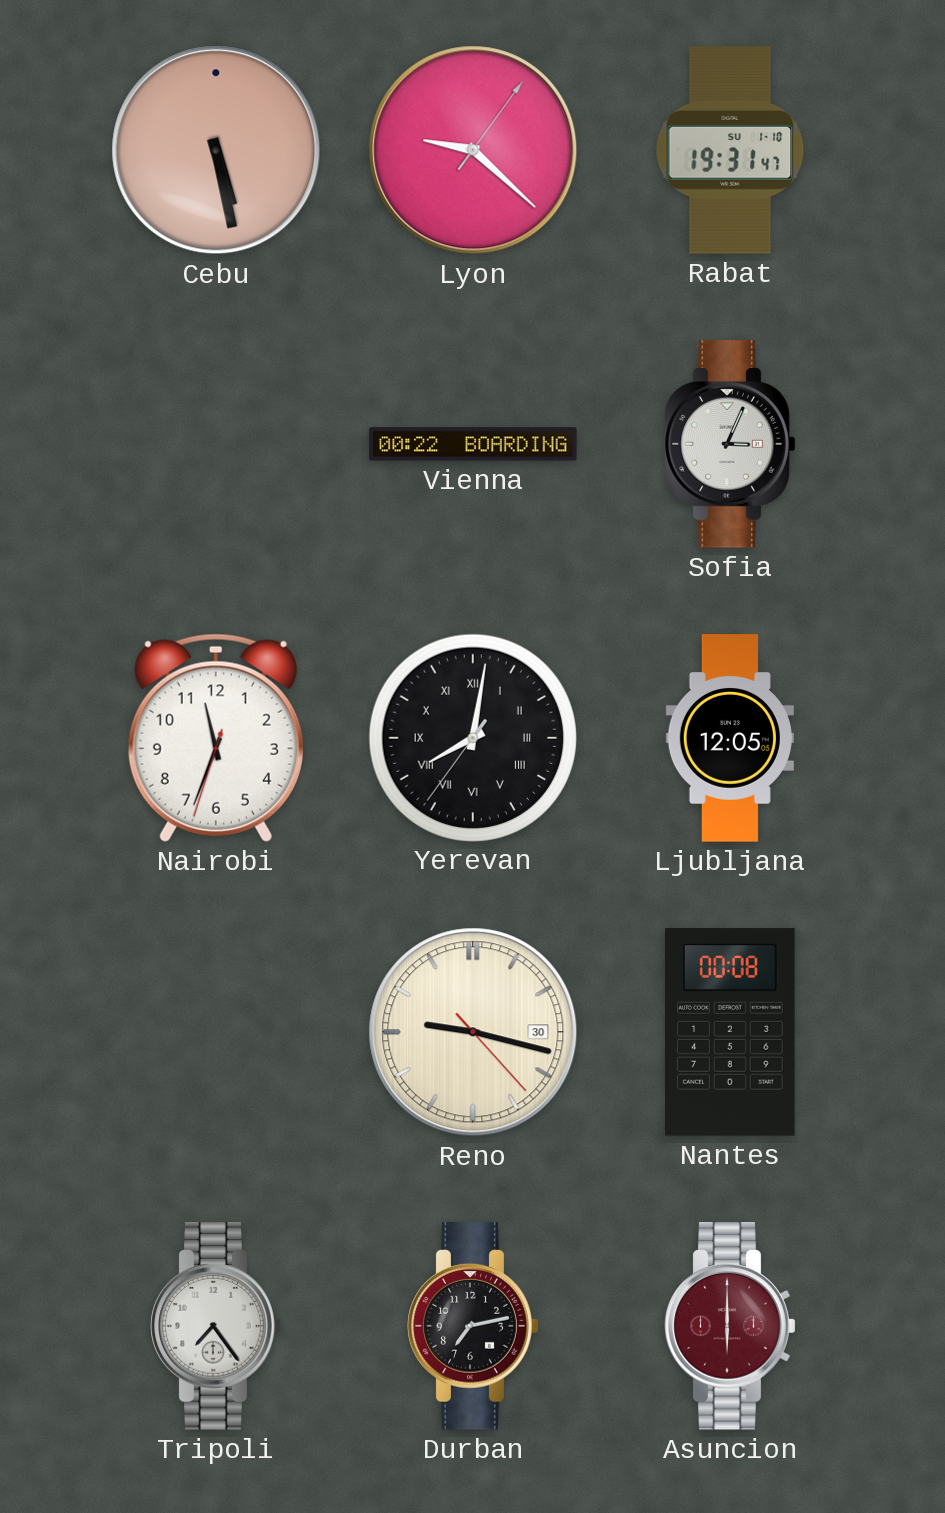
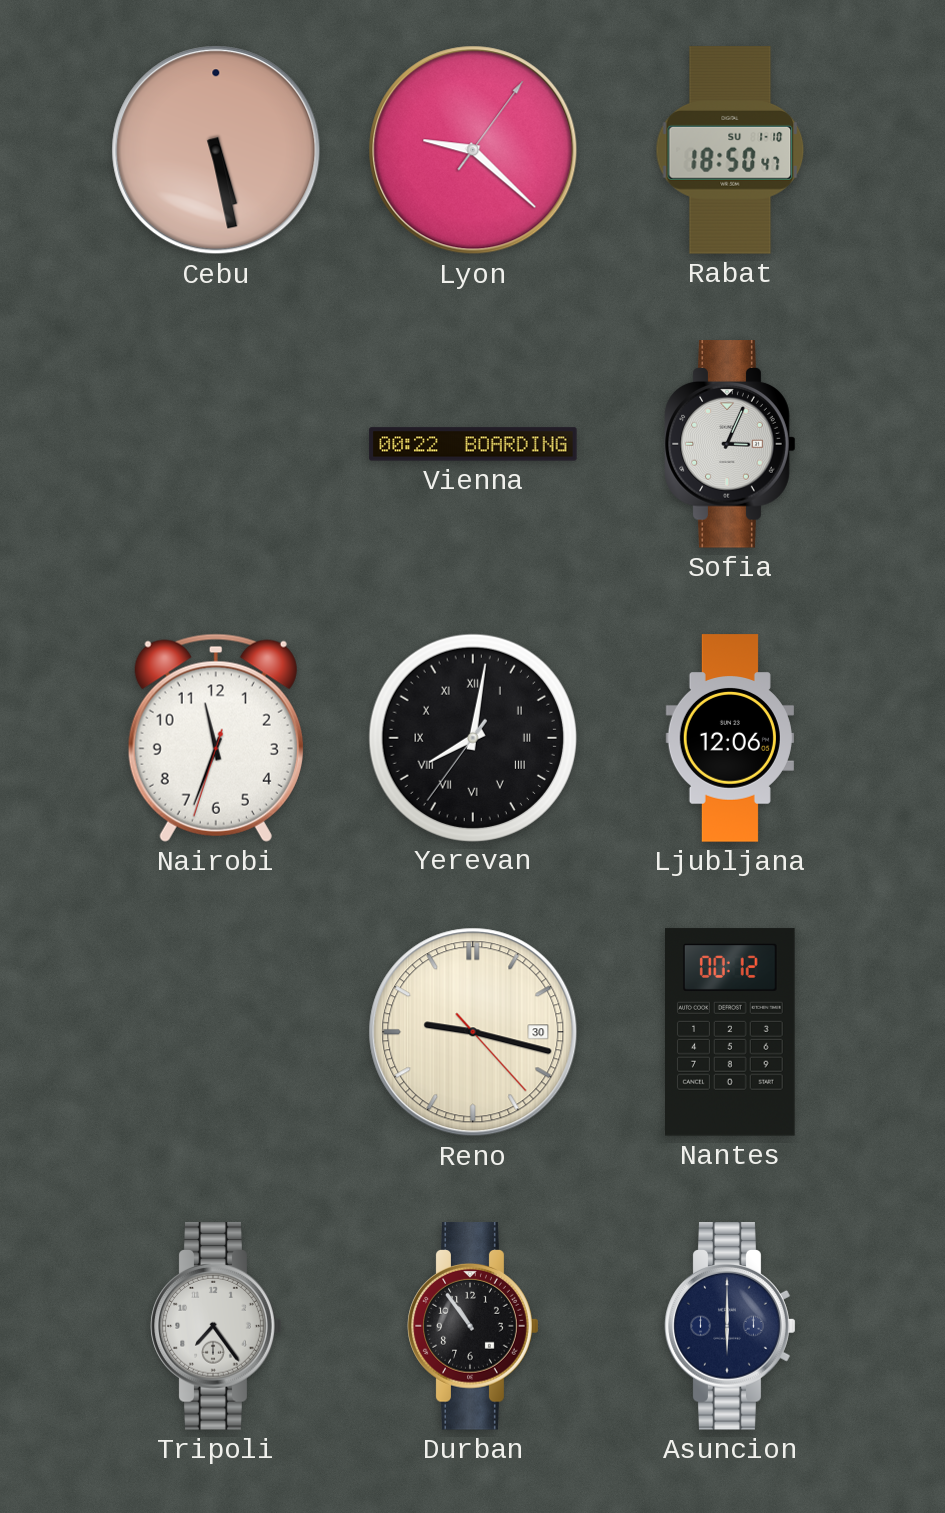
Rabat: 19:31 -> 18:50 (730, 150)
Ljubljana: 12:05 -> 12:06 (730, 738)
Nantes: 00:08 -> 00:12 (731, 1032)
Durban: 7:13 -> 10:54 (473, 1326)
Asuncion dial: burgundy -> navy (730, 1326)
